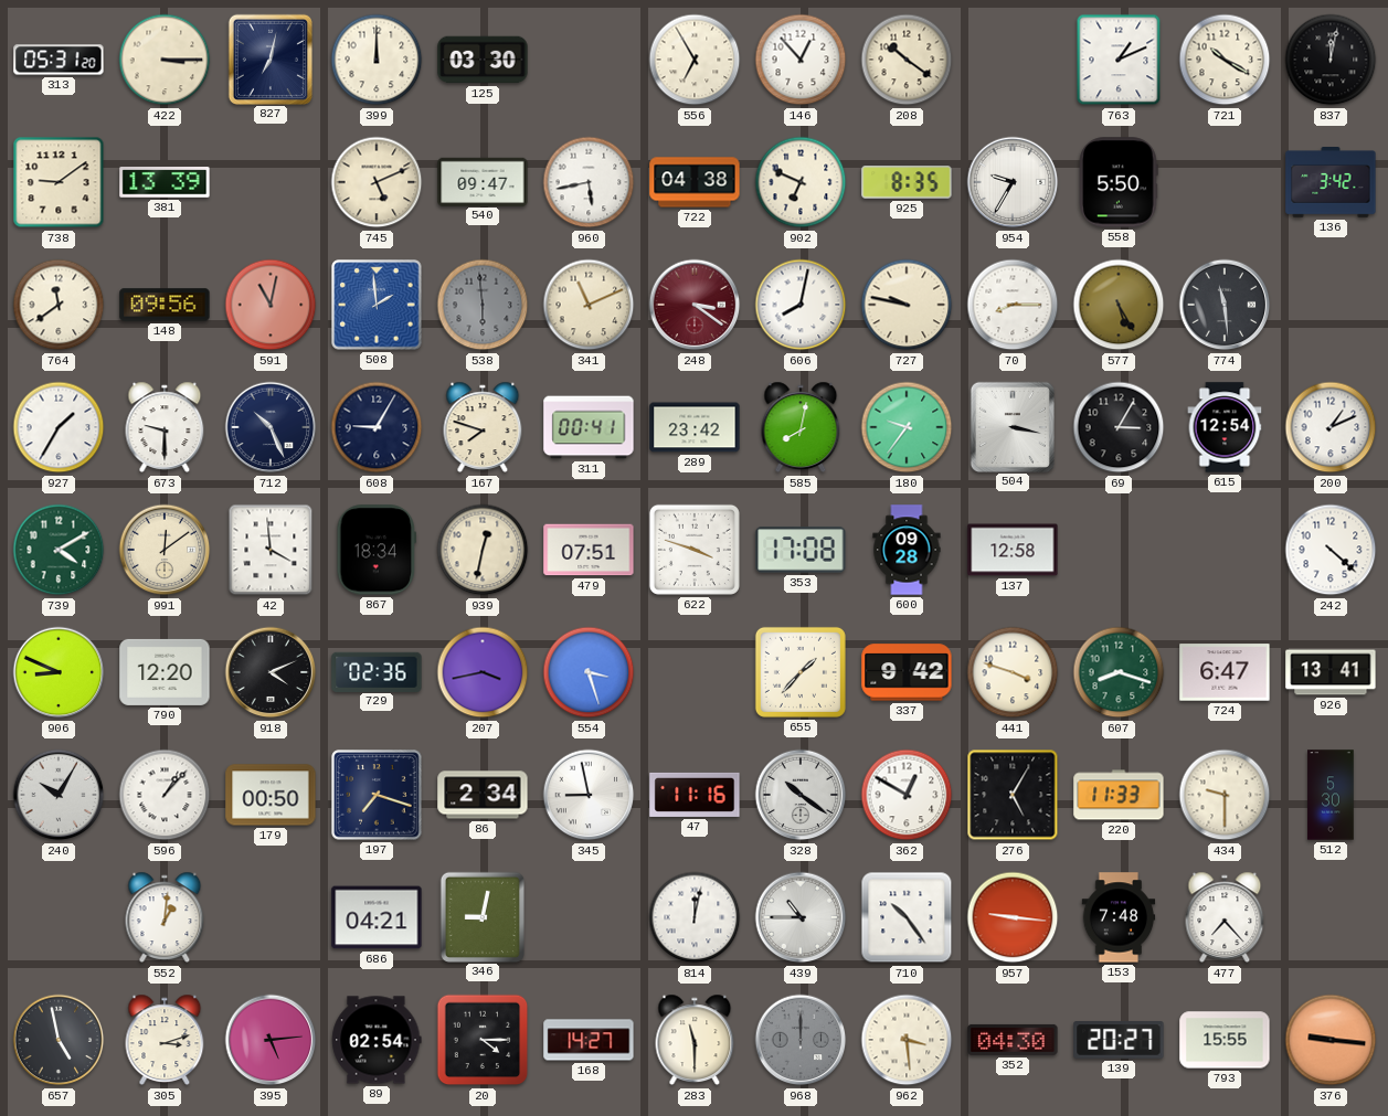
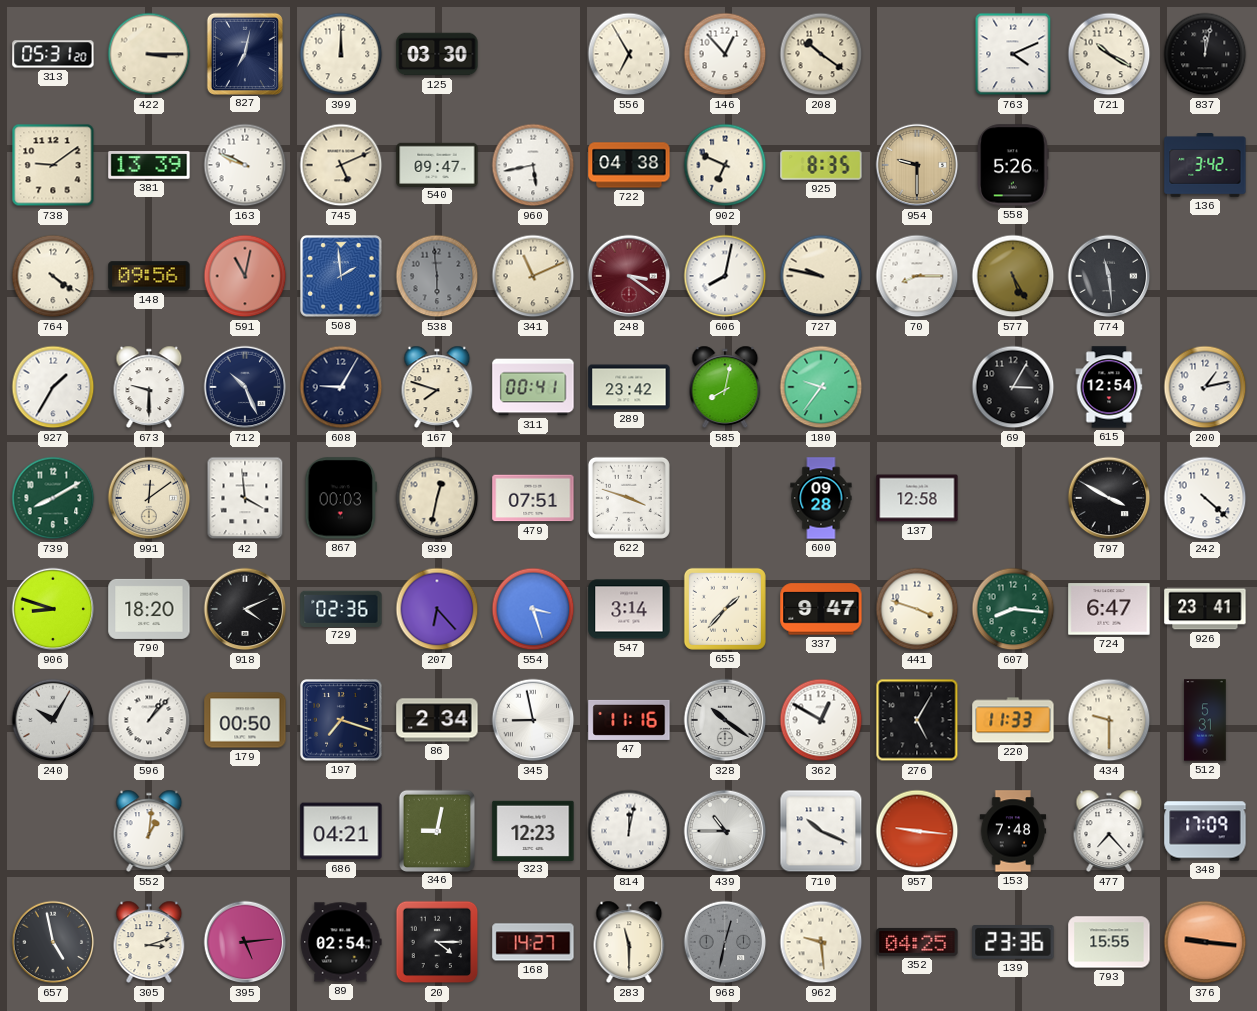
763: 1:11 -> 4:11 (1013, 54)
163: none -> 9:49 (245, 165)
954: 9:35 -> 9:30 (917, 165)
954 dial: white -> champagne (917, 165)
558: 5:50 -> 5:26 (1013, 165)
764: 11:39 -> 4:21 (53, 276)
504: 3:17 -> none (1013, 426)
200: 1:11 -> 1:13 (1205, 387)
739: 4:10 -> 8:10 (53, 498)
867: 18:34 -> 00:03 (341, 498)
353: 17:08 -> none (801, 550)
797: none -> 3:50 (1109, 498)
906: 8:49 -> 8:48 (53, 609)
790: 12:20 -> 18:20 (149, 609)
207: 3:43 -> 6:23 (437, 609)
547: none -> 3:14 (629, 609)
337: 9:42 -> 9:47 (821, 609)
607: 8:18 -> 8:16 (1013, 609)
926: 13:41 -> 23:41 (1205, 609)
512: 5:30 -> 5:31 (1205, 720)
323: none -> 12:23 (533, 830)
710: 10:24 -> 10:19 (821, 831)
348: none -> 17:09 (1205, 831)
968: 12:00 -> 12:32 (725, 942)
962: 3:29 -> 9:29 (821, 942)
352: 04:30 -> 04:25 (917, 942)
139: 20:27 -> 23:36 (1013, 942)
